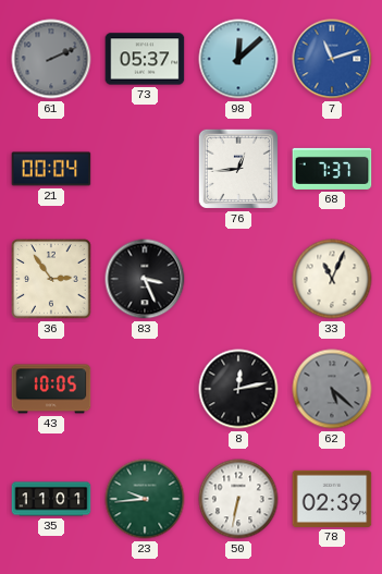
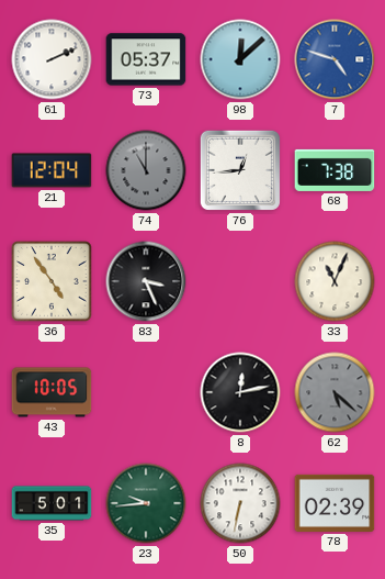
61 dial: grey -> white (52, 59)
7: 11:12 -> 4:48 (335, 59)
21: 00:04 -> 12:04 (52, 170)
74: none -> 11:00 (146, 170)
68: 7:37 -> 7:38 (335, 170)
36: 2:54 -> 4:54 (52, 281)
35: 11:01 -> 5:01 (52, 503)
